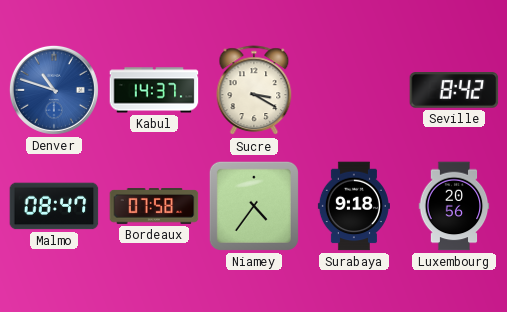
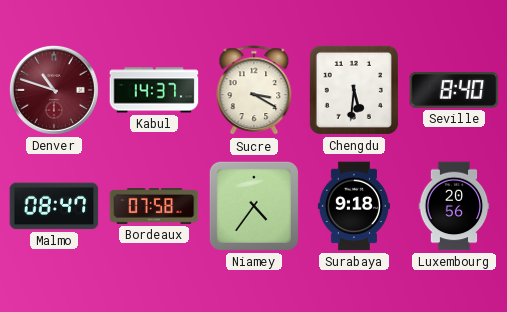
Denver dial: blue -> burgundy (54, 90)
Chengdu: none -> 5:31 (354, 90)
Seville: 8:42 -> 8:40 (454, 90)
